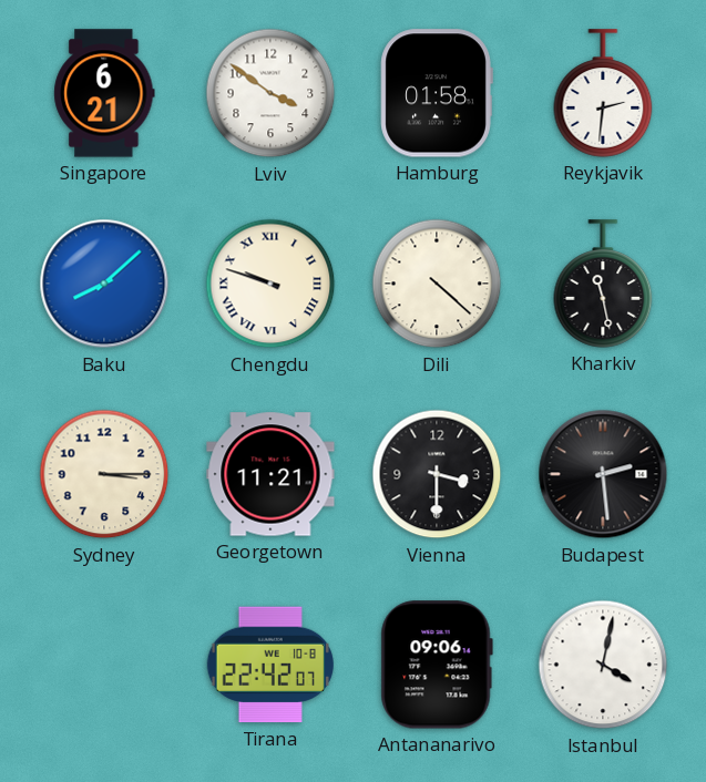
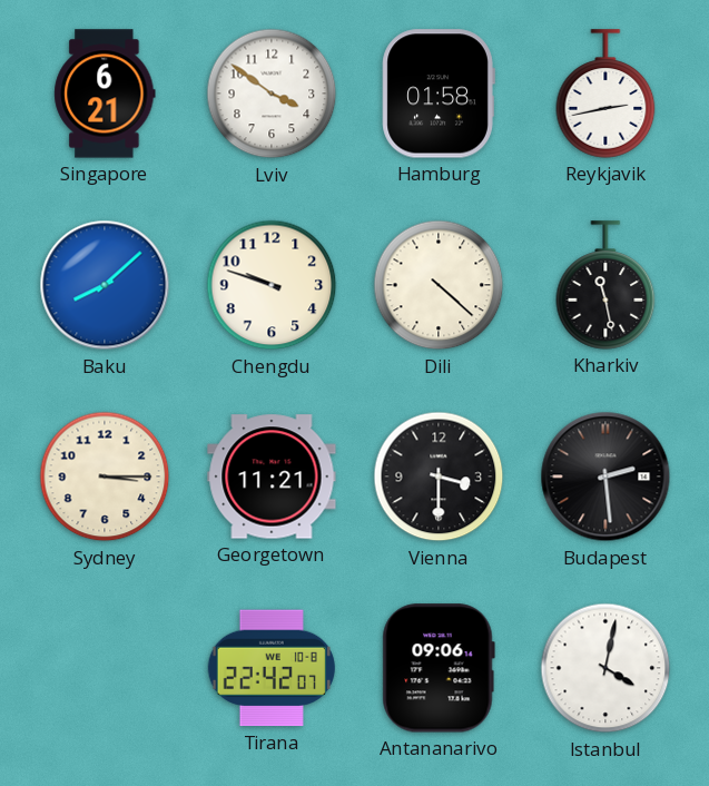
Reykjavik: 2:31 -> 2:43 (605, 94)
Chengdu numerals: Roman -> Arabic (272, 285)
